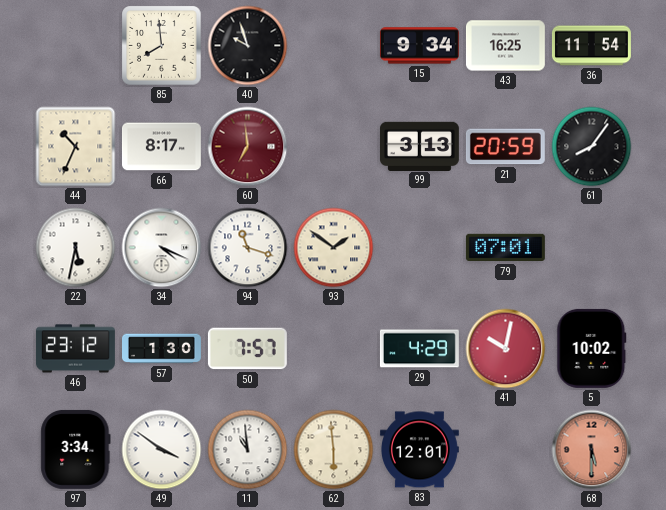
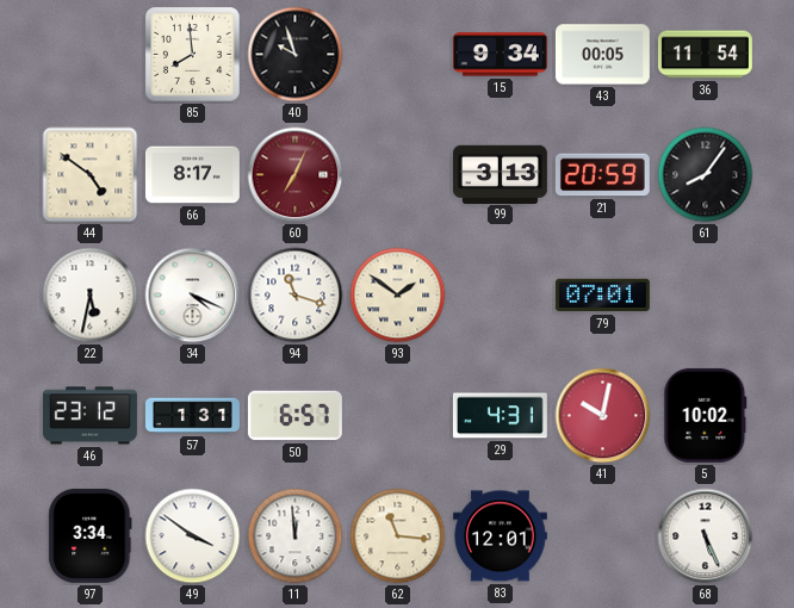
43: 16:25 -> 00:05 (602, 55)
44: 10:34 -> 4:51 (91, 175)
60: 6:59 -> 7:04 (296, 175)
57: 1:30 -> 1:31 (193, 416)
50: 7:57 -> 6:57 (294, 416)
29: 4:29 -> 4:31 (500, 416)
11: 10:59 -> 11:59 (296, 536)
62: 5:59 -> 11:16 (398, 536)
68: 5:30 -> 5:26 (706, 536)
68 dial: salmon -> white (706, 536)
